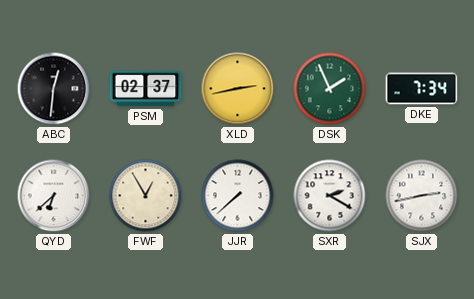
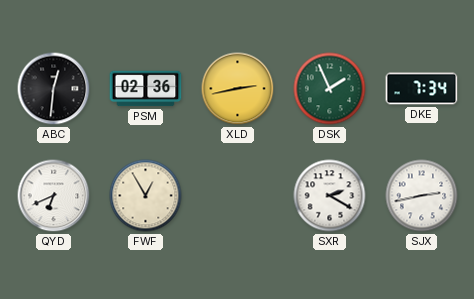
PSM: 02:37 -> 02:36 (146, 89)
QYD: 6:38 -> 6:41 (54, 196)
JJR: 7:38 -> none (238, 196)
